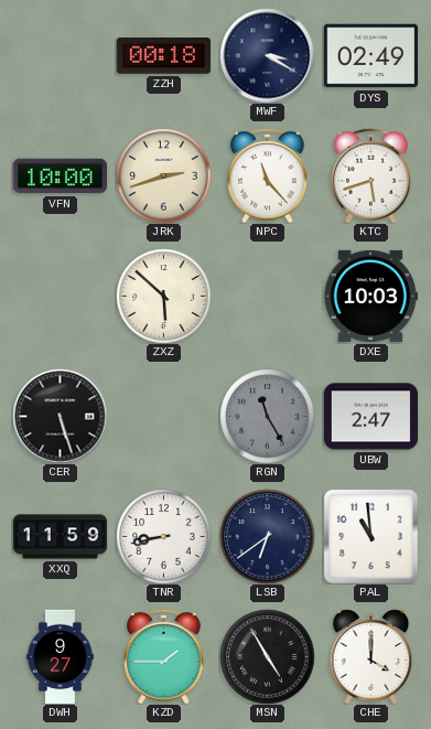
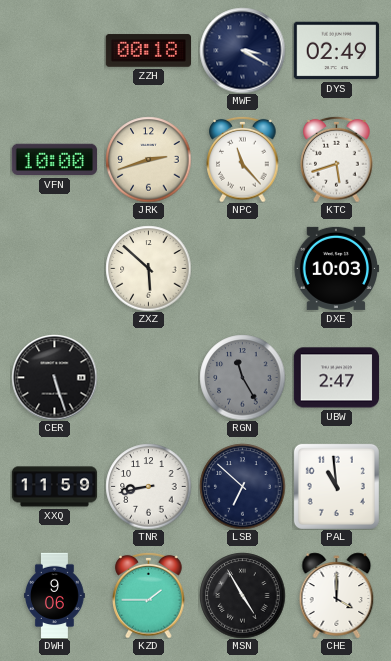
LSB: 6:39 -> 6:52 (242, 486)
DWH: 9:27 -> 9:06 (55, 595)
